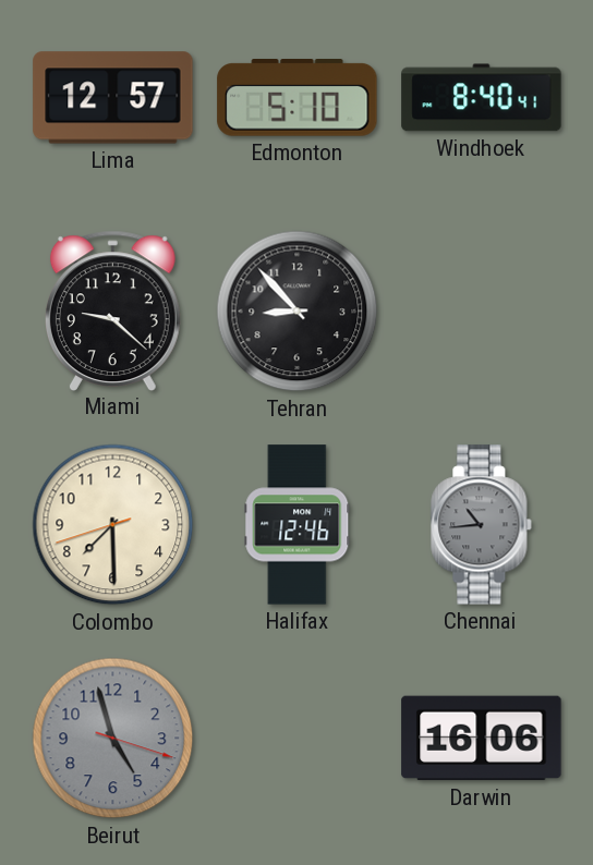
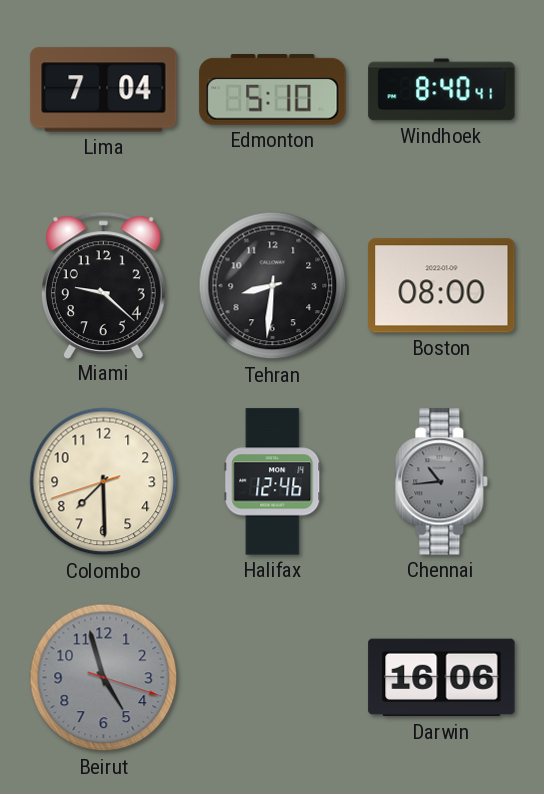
Lima: 12:57 -> 7:04 (104, 90)
Tehran: 8:53 -> 8:31 (273, 286)
Boston: none -> 08:00 (442, 286)
